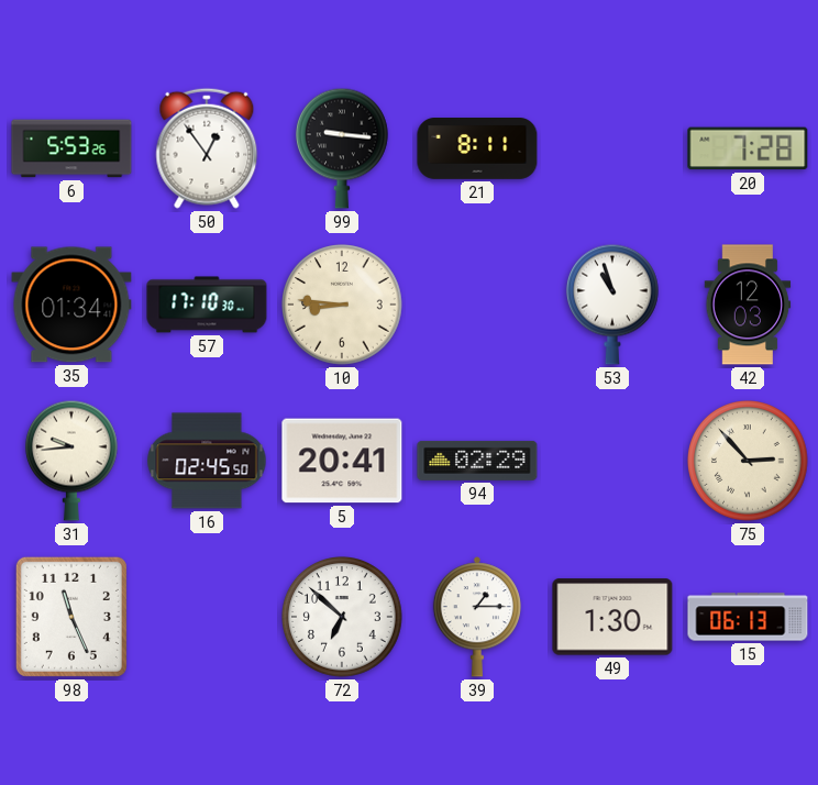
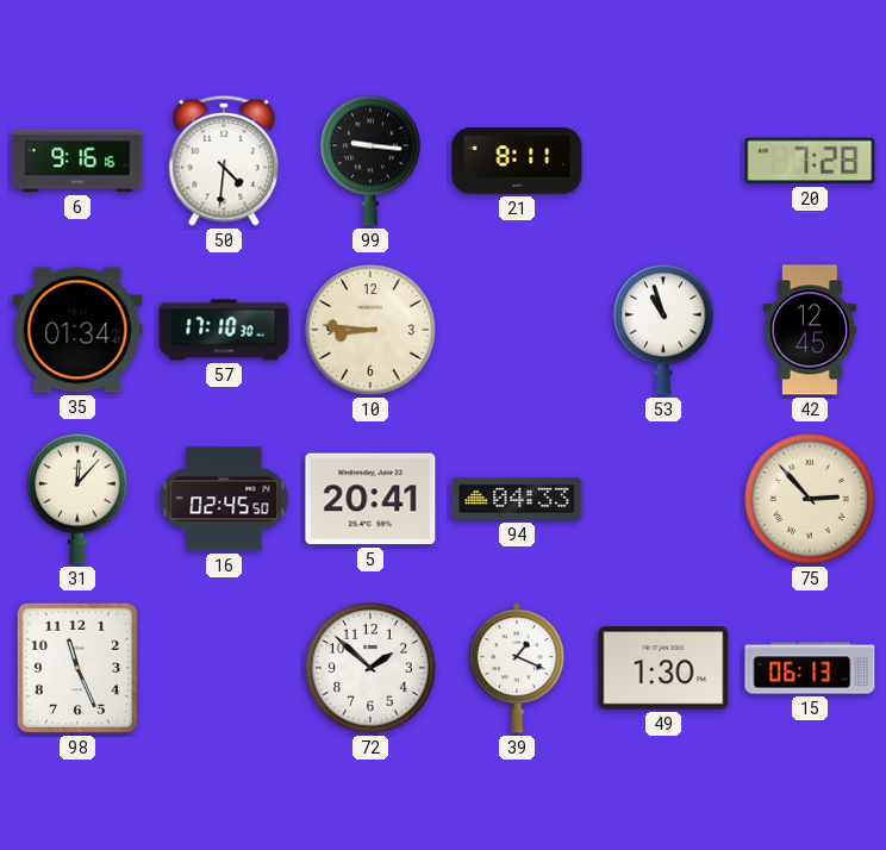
6: 5:53 -> 9:16 (77, 161)
50: 12:54 -> 4:31 (224, 161)
42: 12:03 -> 12:45 (810, 330)
31: 9:44 -> 12:07 (77, 499)
94: 02:29 -> 04:33 (517, 499)
72: 6:52 -> 1:52 (372, 669)
39: 1:15 -> 1:19 (517, 668)
